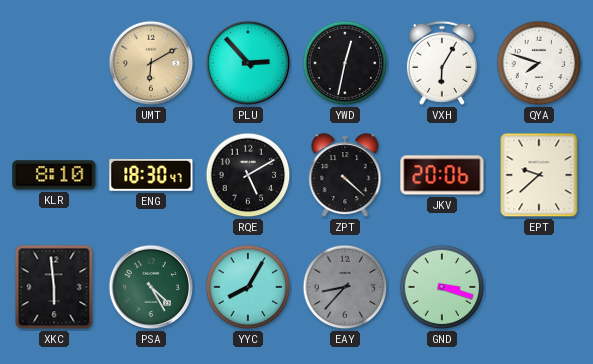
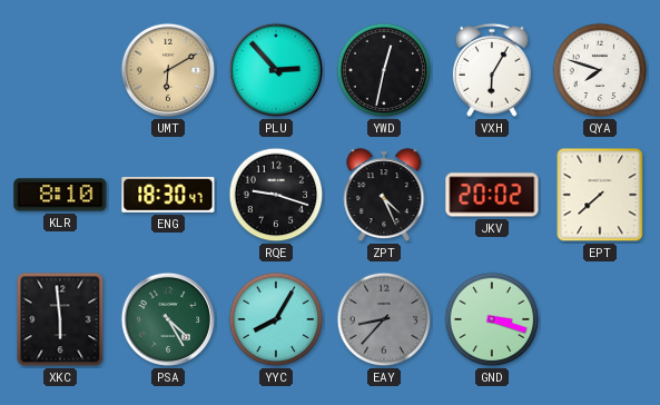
RQE: 5:10 -> 9:18 (276, 195)
ZPT: 4:22 -> 4:26 (384, 196)
JKV: 20:06 -> 20:02 (492, 195)
EPT: 9:38 -> 7:38 (600, 195)
